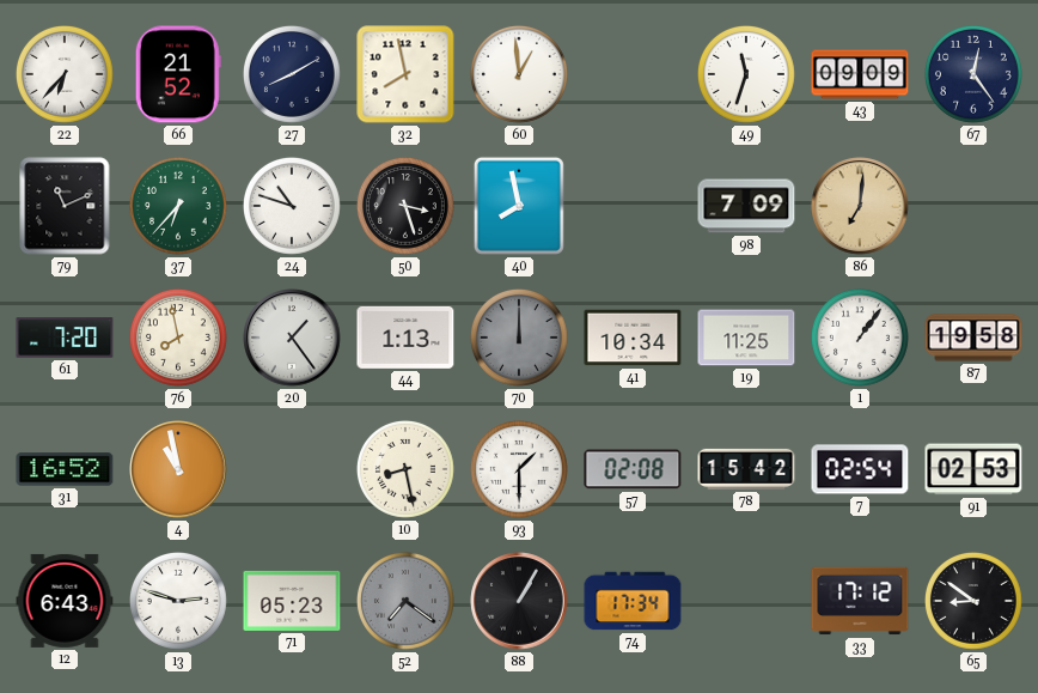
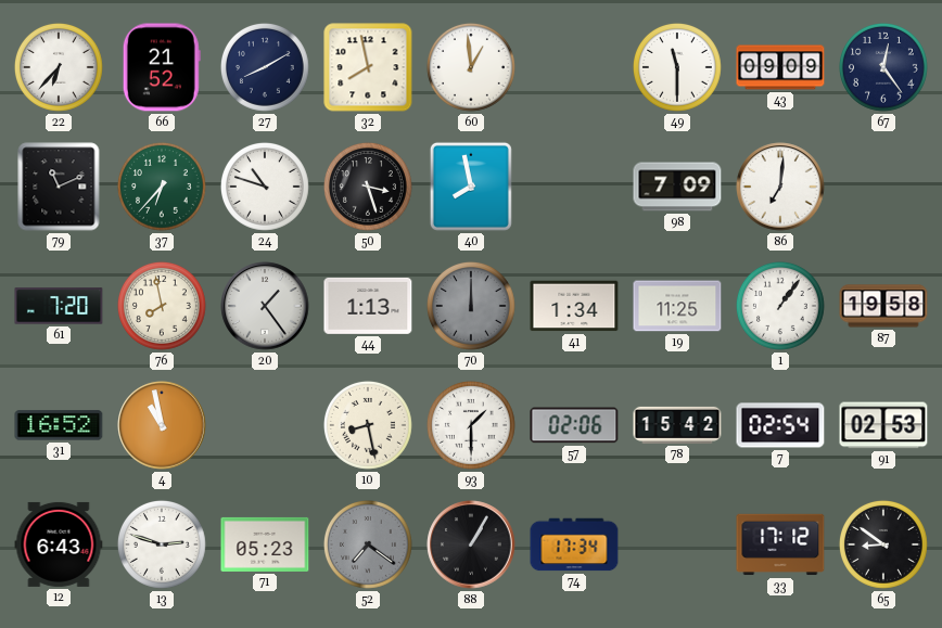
49: 11:33 -> 11:30 (677, 67)
86 dial: champagne -> white (780, 187)
41: 10:34 -> 1:34 (574, 306)
57: 02:08 -> 02:06 (574, 425)
